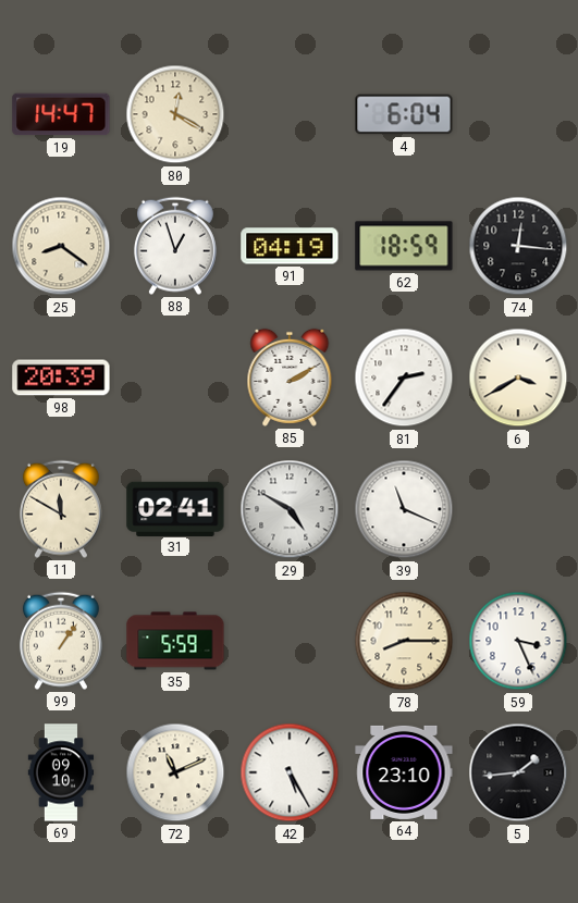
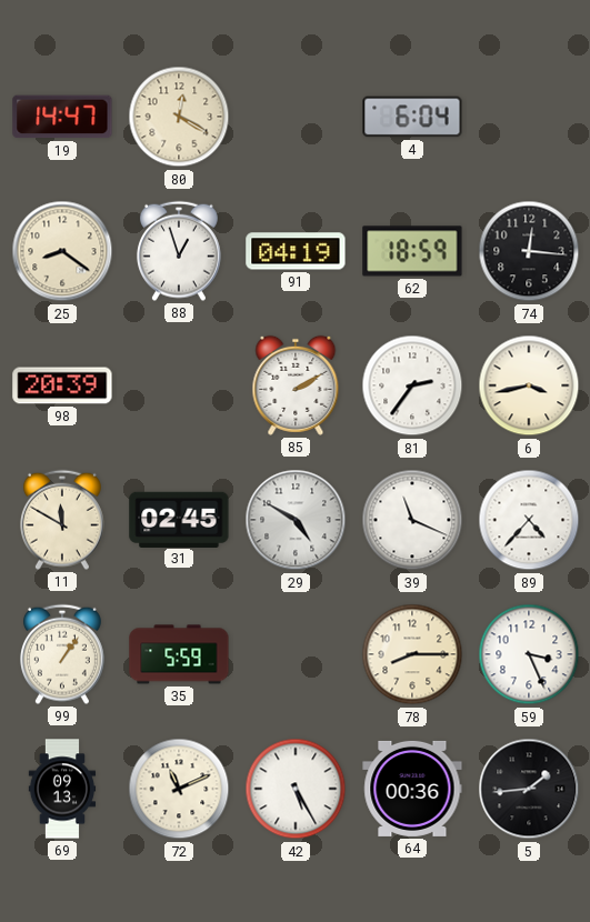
6: 3:40 -> 3:43 (529, 385)
31: 02:41 -> 02:45 (179, 519)
89: none -> 4:37 (529, 520)
69: 09:10 -> 09:13 (62, 789)
64: 23:10 -> 00:36 (412, 789)
